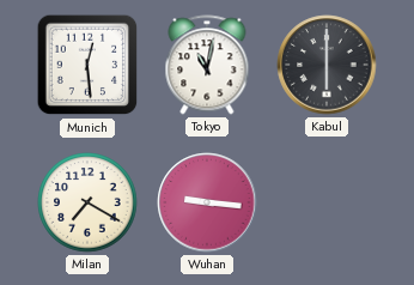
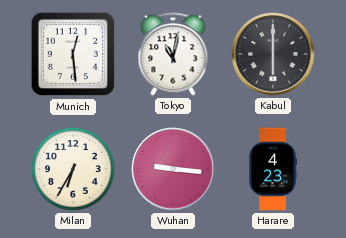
Milan: 7:20 -> 6:35 (73, 169)
Harare: none -> 4:23 (273, 169)
